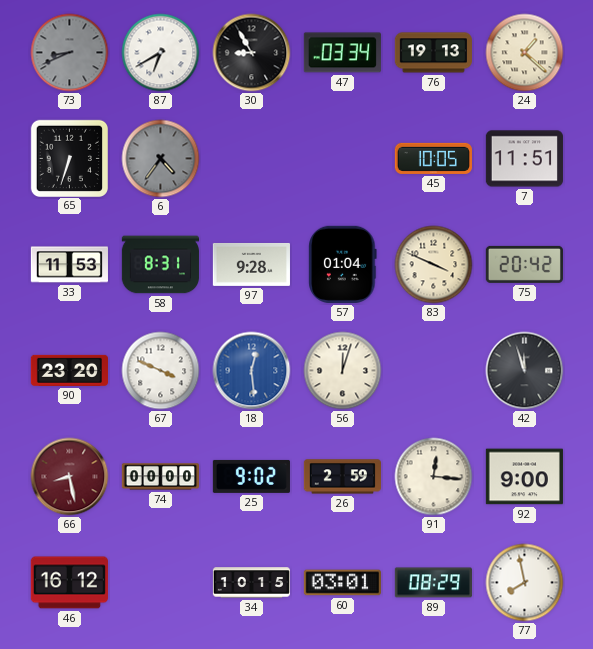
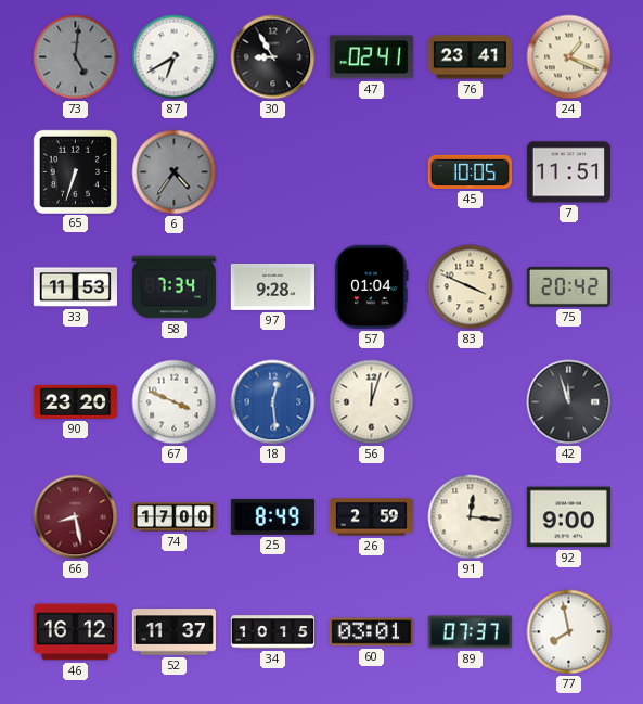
73: 8:41 -> 5:01 (76, 57)
47: 03:34 -> 02:41 (371, 57)
76: 19:13 -> 23:41 (470, 57)
24: 1:22 -> 1:19 (569, 57)
58: 8:31 -> 7:34 (173, 287)
74: 00:00 -> 17:00 (173, 517)
25: 9:02 -> 8:49 (272, 516)
52: none -> 11:37 (173, 632)
89: 08:29 -> 07:37 (470, 632)
